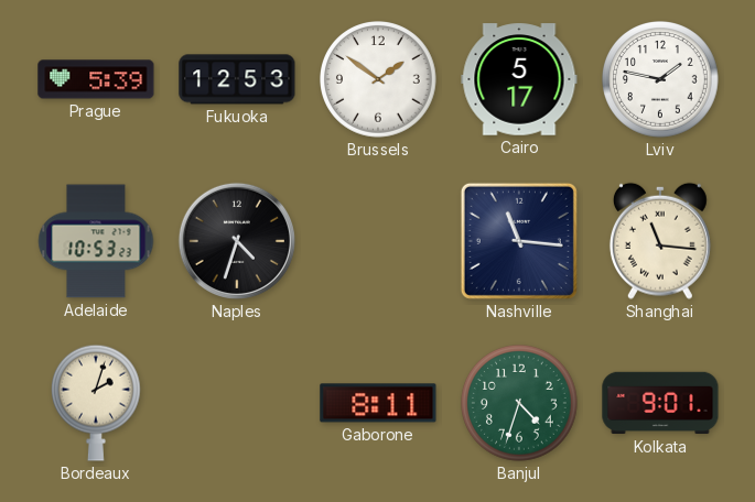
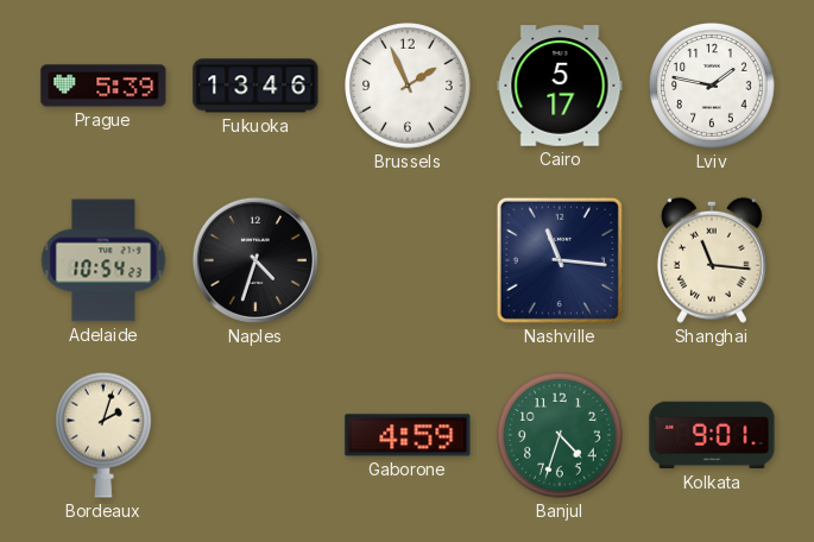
Fukuoka: 12:53 -> 13:46 (255, 86)
Brussels: 1:51 -> 1:56 (409, 87)
Adelaide: 10:53 -> 10:54 (103, 260)
Gaborone: 8:11 -> 4:59 (408, 435)
